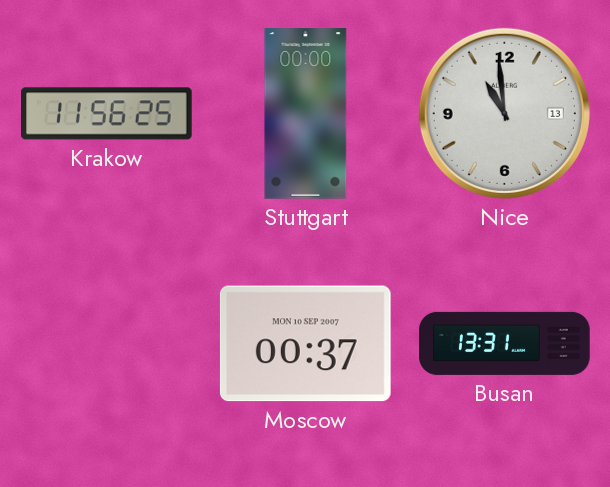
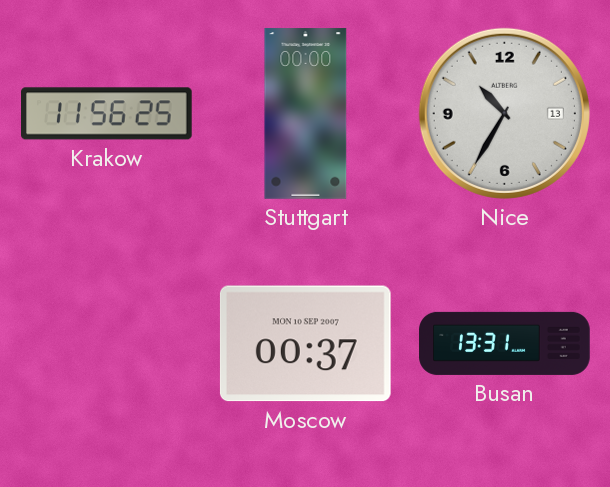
Nice: 10:59 -> 10:35 (504, 113)
